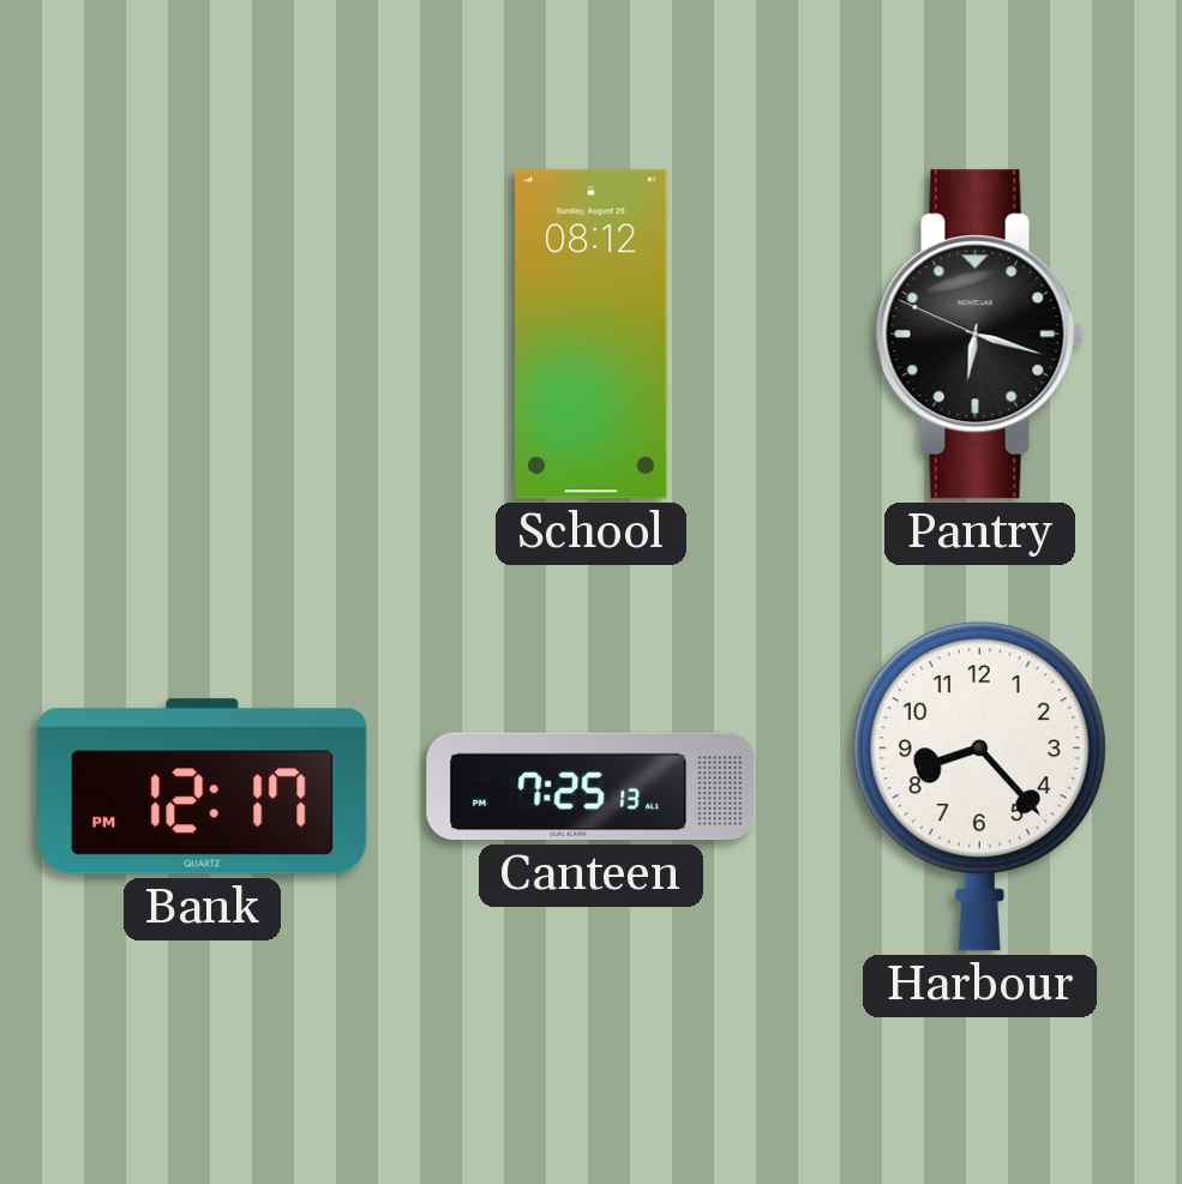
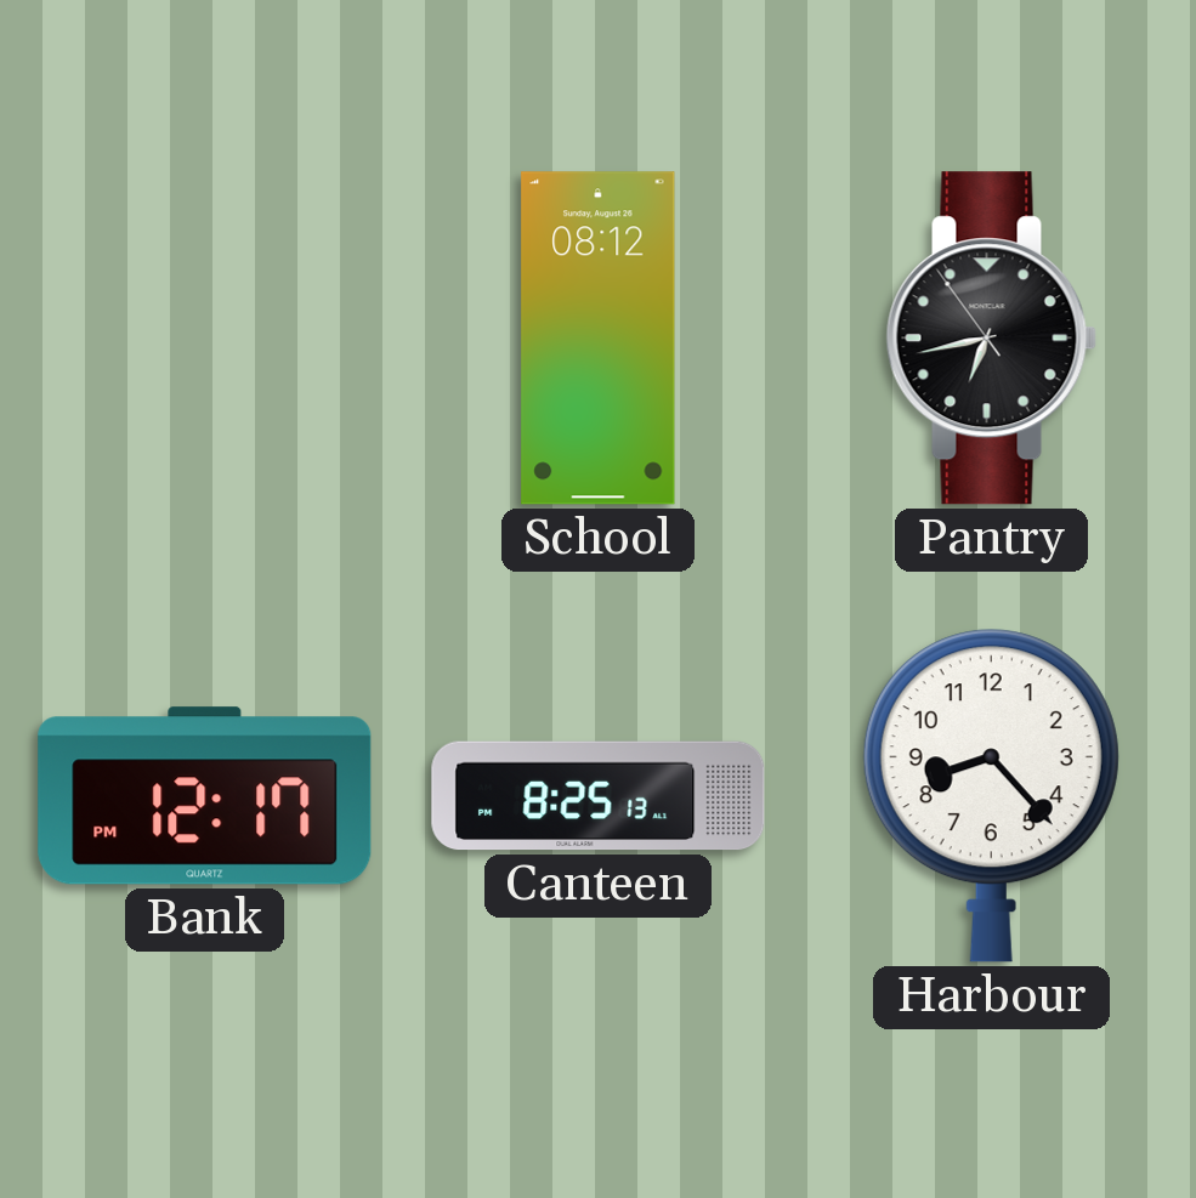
Pantry: 6:17 -> 6:42 (991, 339)
Canteen: 7:25 -> 8:25 (599, 796)
